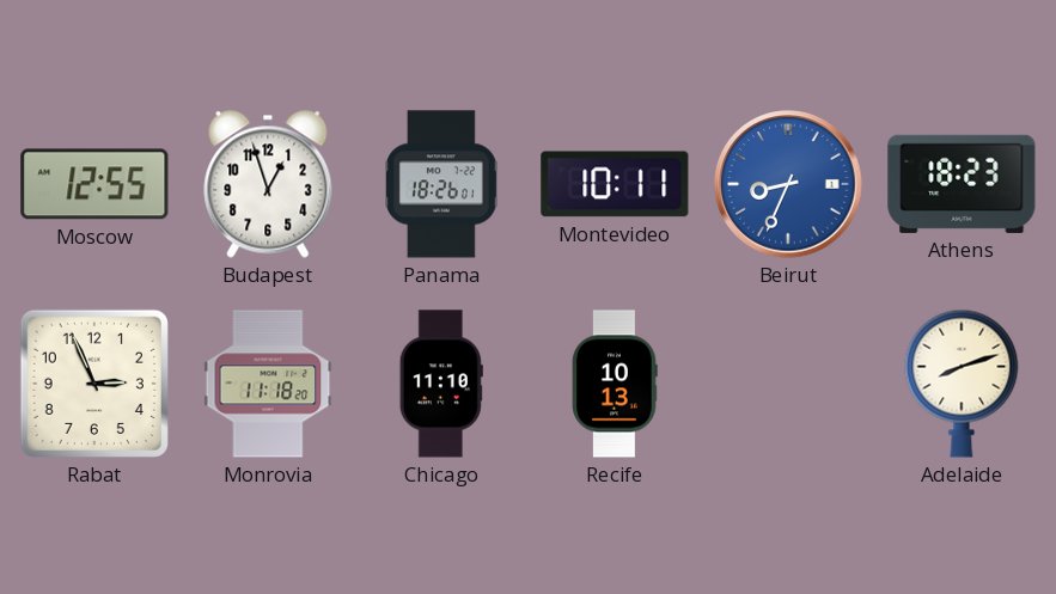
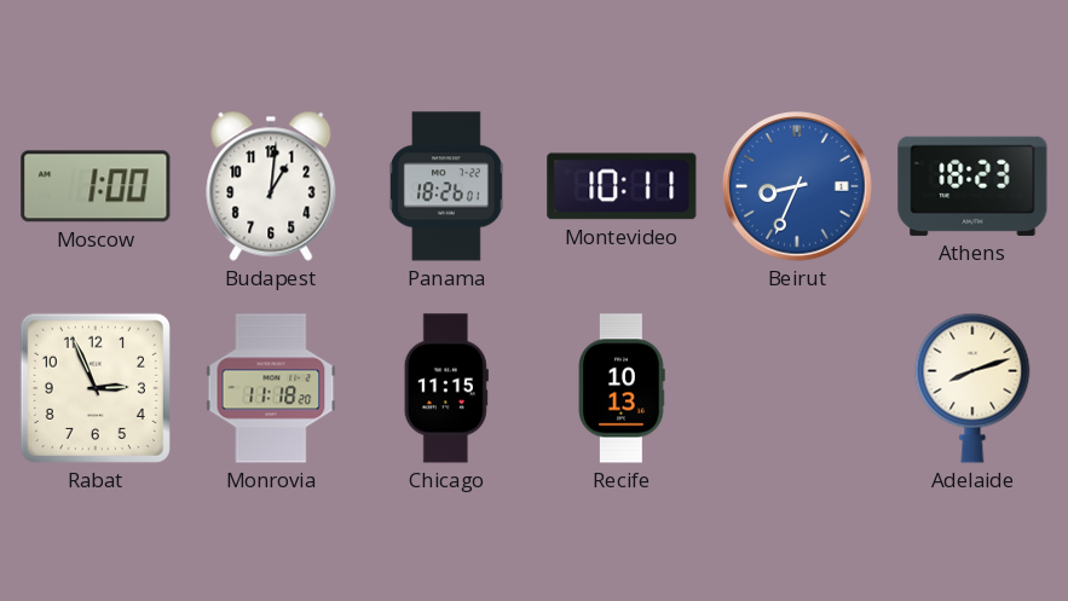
Moscow: 12:55 -> 1:00 (96, 186)
Budapest: 12:57 -> 1:01 (271, 186)
Chicago: 11:10 -> 11:15 (446, 388)
